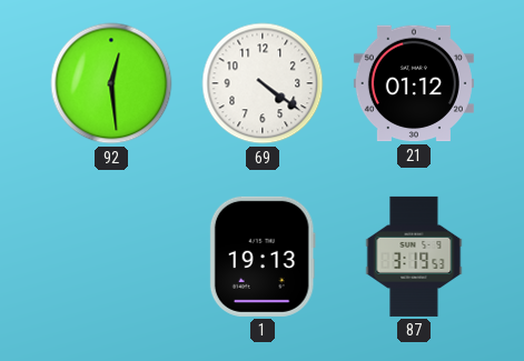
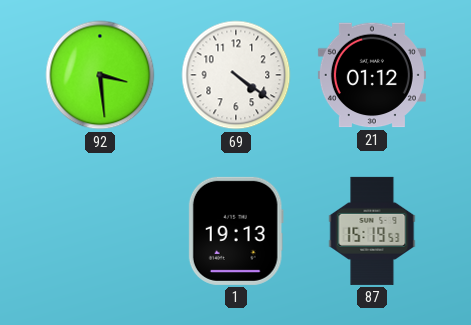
92: 12:29 -> 3:29 (100, 75)
87: 3:19 -> 15:19 (372, 231)
